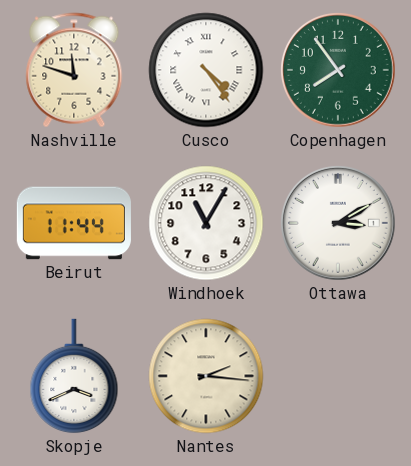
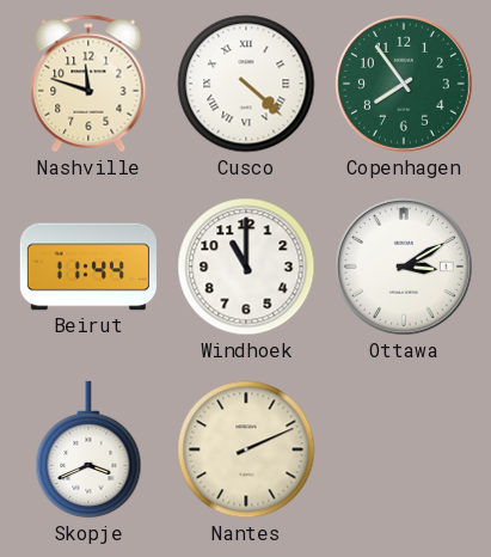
Cusco: 4:24 -> 4:22 (246, 84)
Windhoek: 11:05 -> 11:00 (246, 267)
Nantes: 2:16 -> 2:11 (246, 449)
